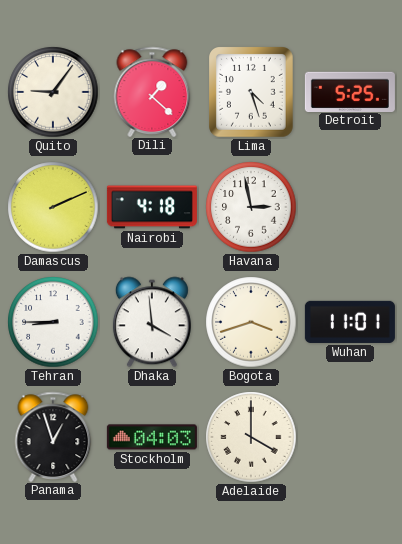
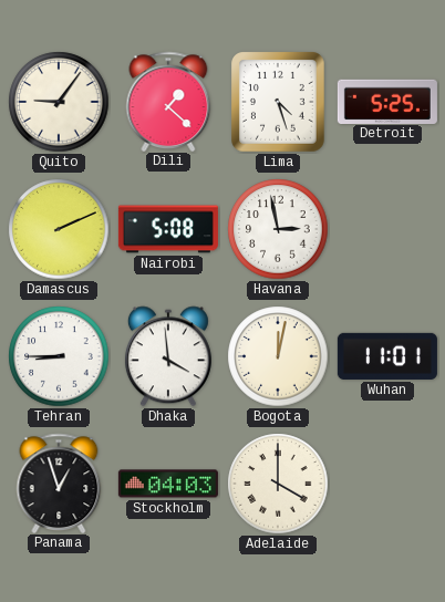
Nairobi: 4:18 -> 5:08 (168, 229)
Bogota: 3:42 -> 12:02 (278, 356)
